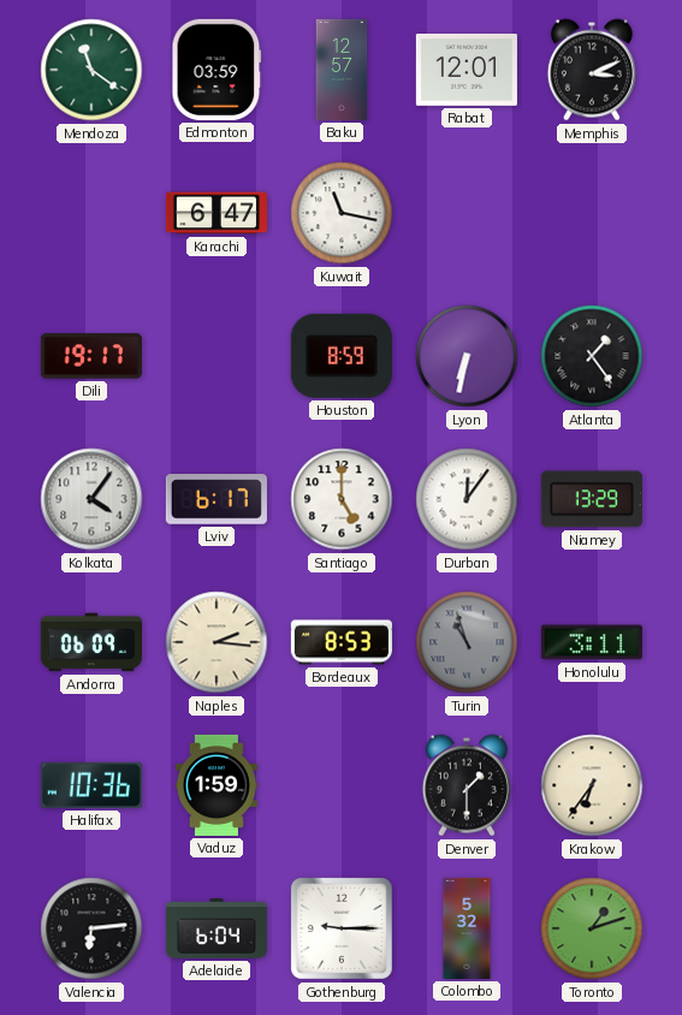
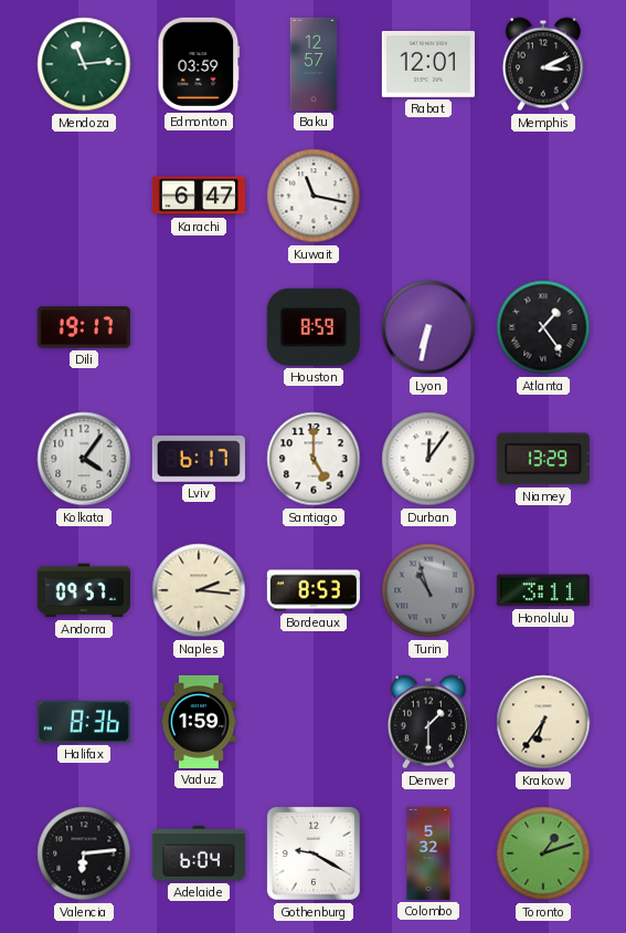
Mendoza: 11:21 -> 11:14 (84, 64)
Andorra: 06:09 -> 09:57 (84, 590)
Halifax: 10:36 -> 8:36 (84, 722)
Gothenburg: 9:15 -> 9:20 (314, 853)
